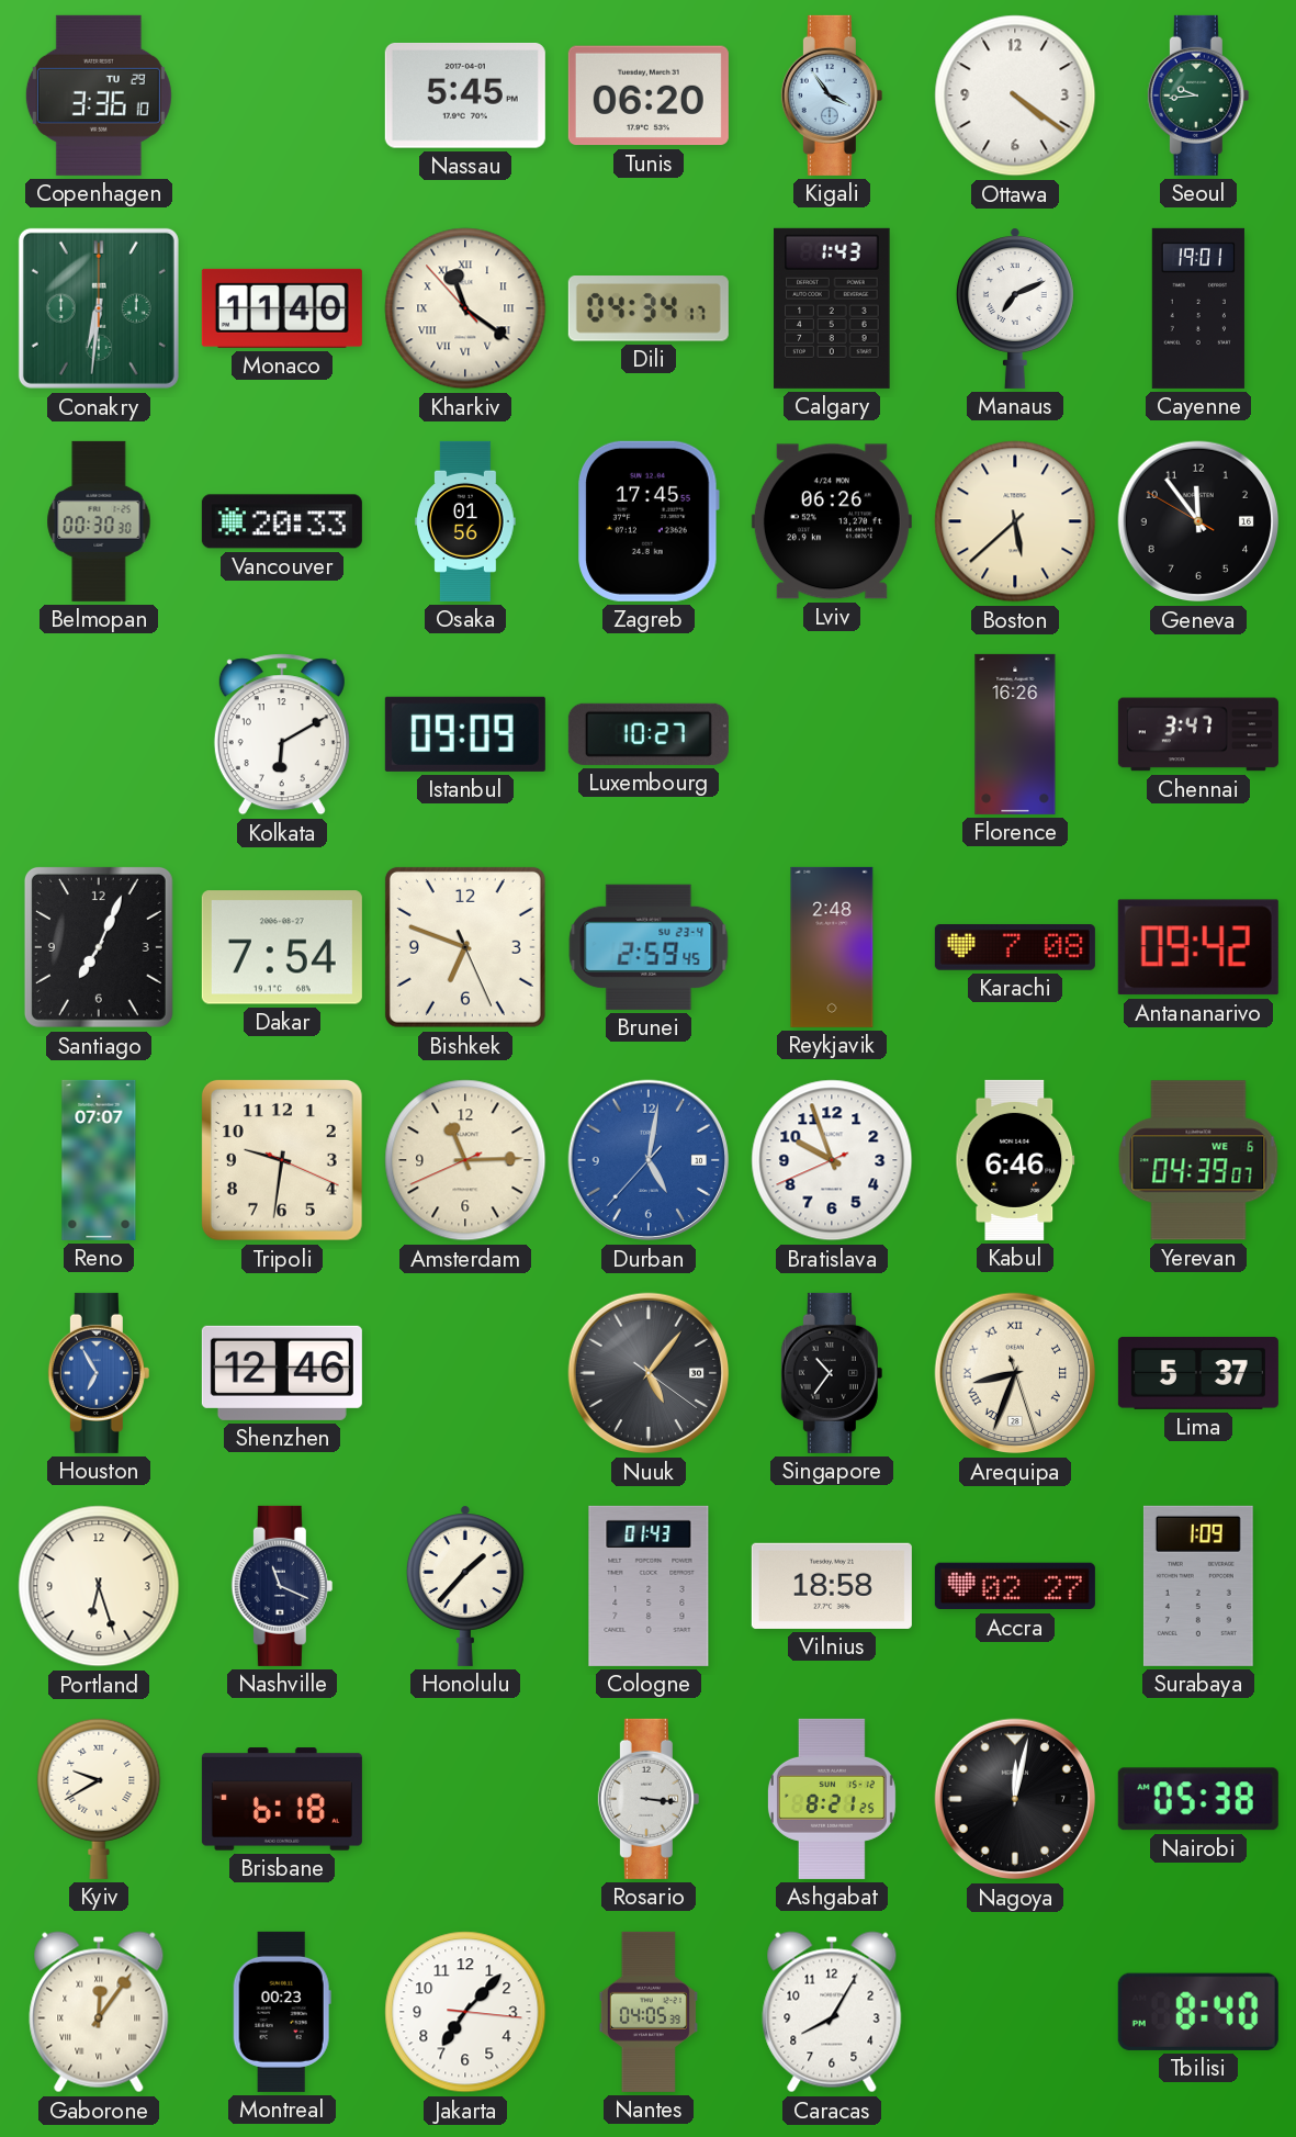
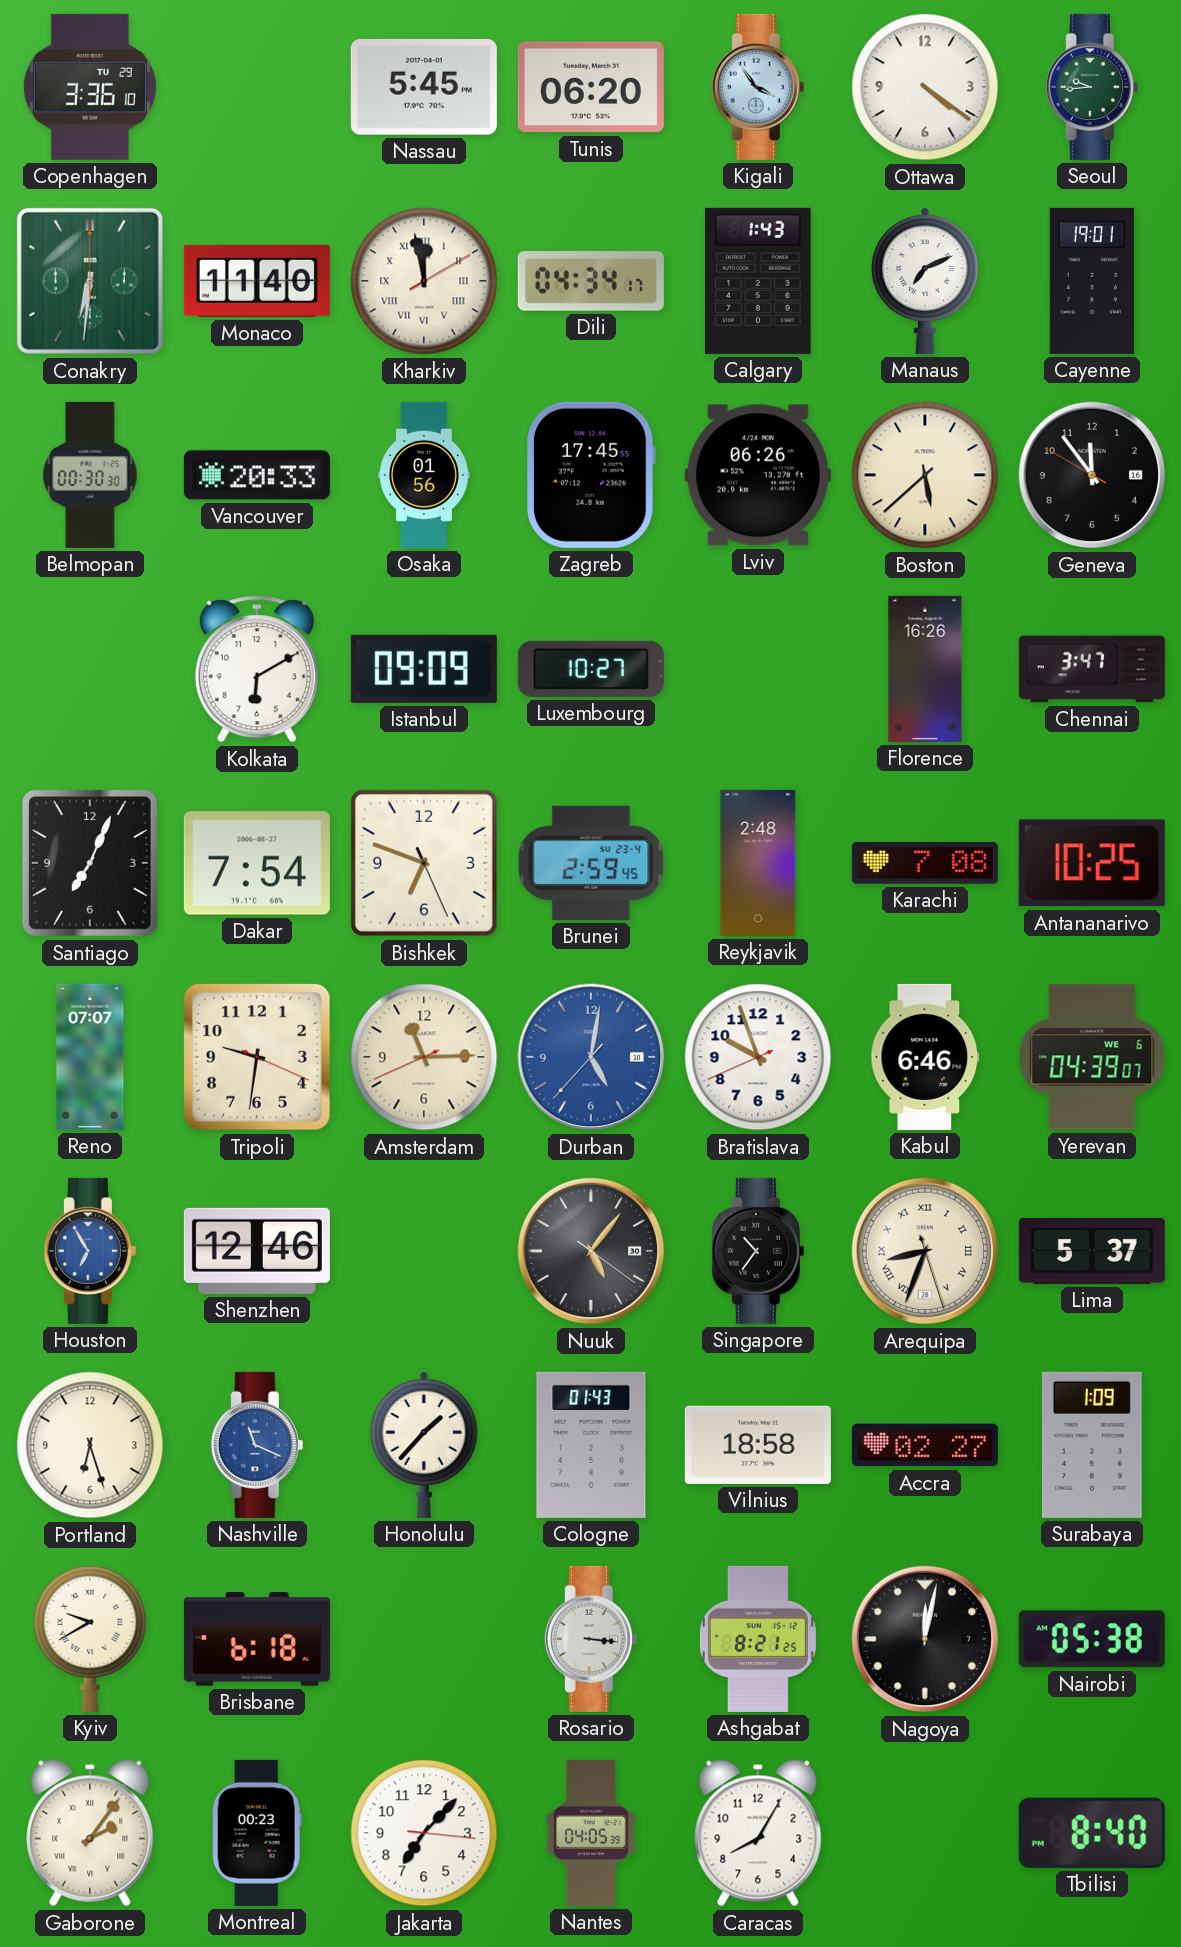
Kharkiv: 11:20 -> 11:58 (424, 281)
Antananarivo: 09:42 -> 10:25 (1092, 863)
Nashville dial: navy -> blue (257, 1445)
Gaborone: 12:06 -> 2:06 (90, 1833)
